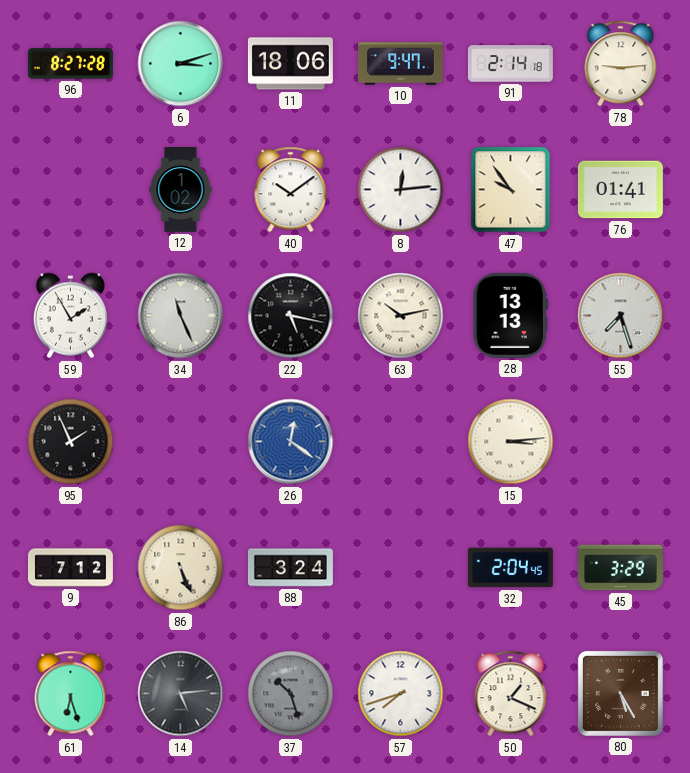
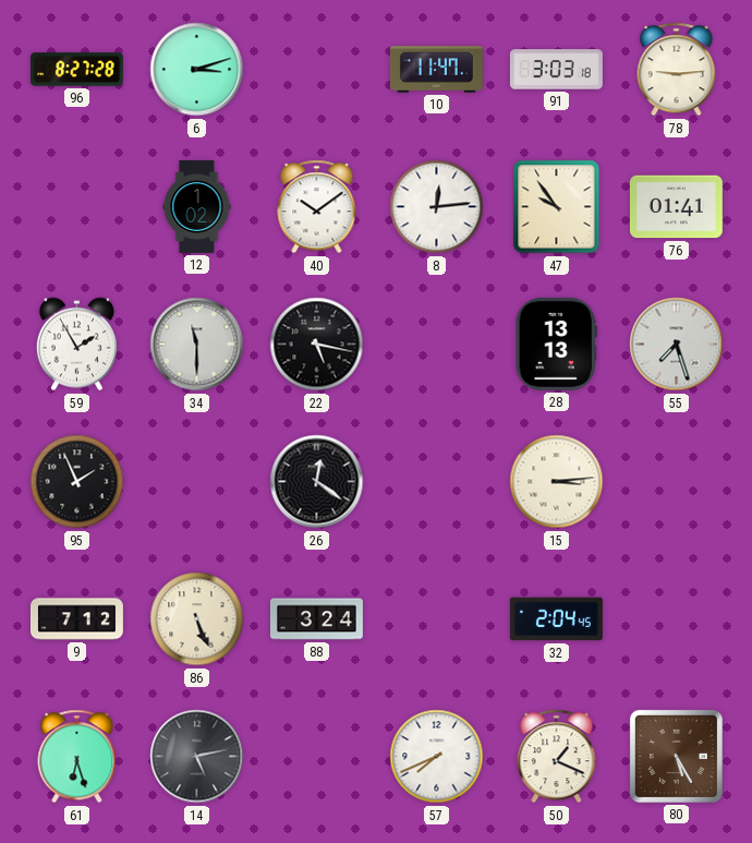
11: 18:06 -> none (290, 64)
10: 9:47 -> 11:47 (436, 70)
91: 2:14 -> 3:03 (556, 70)
34: 11:26 -> 11:30 (197, 345)
63: 10:13 -> none (401, 316)
26 dial: blue -> black (317, 482)
45: 3:29 -> none (621, 568)
14: 5:14 -> 5:13 (197, 757)
37: 10:27 -> none (291, 694)
57: 7:42 -> 7:41 (437, 757)
